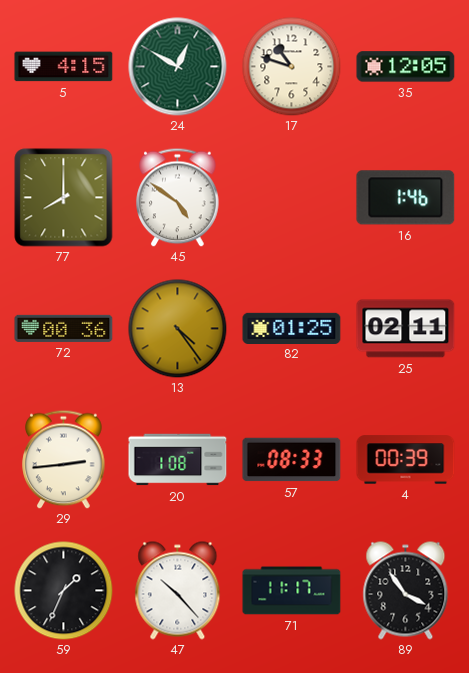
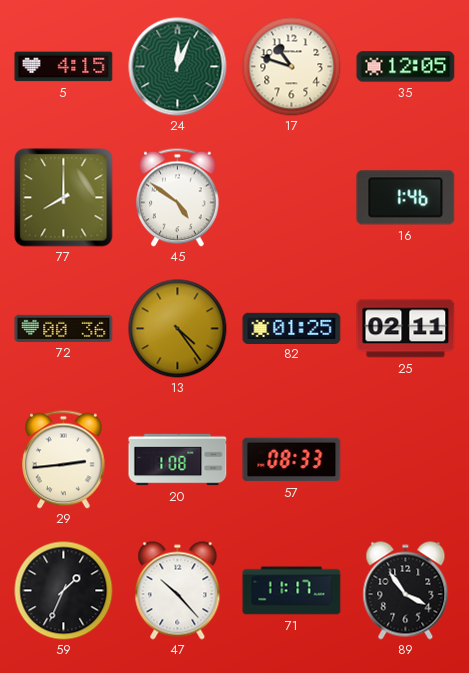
24: 12:50 -> 12:04 (178, 67)
4: 00:39 -> none (406, 460)
